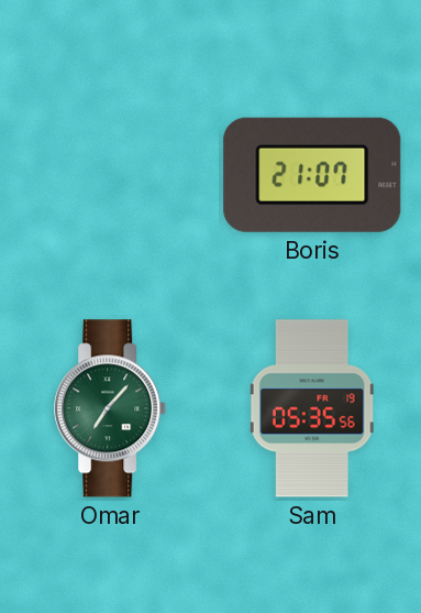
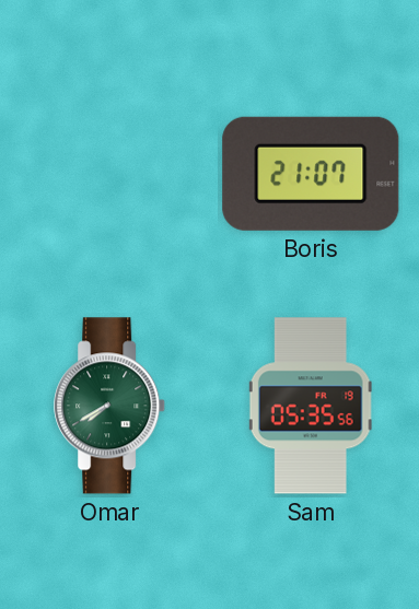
Omar: 7:07 -> 7:40 (110, 406)
